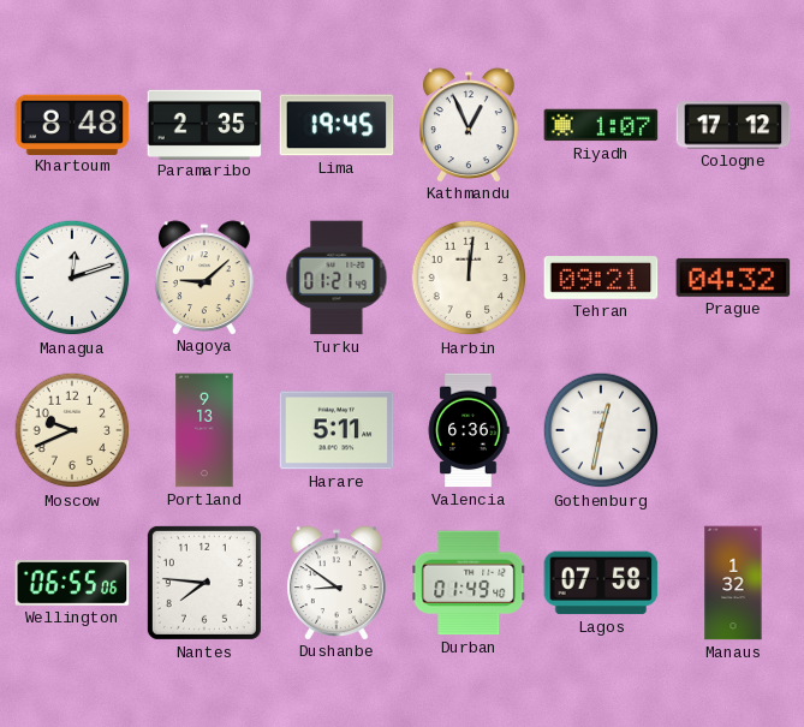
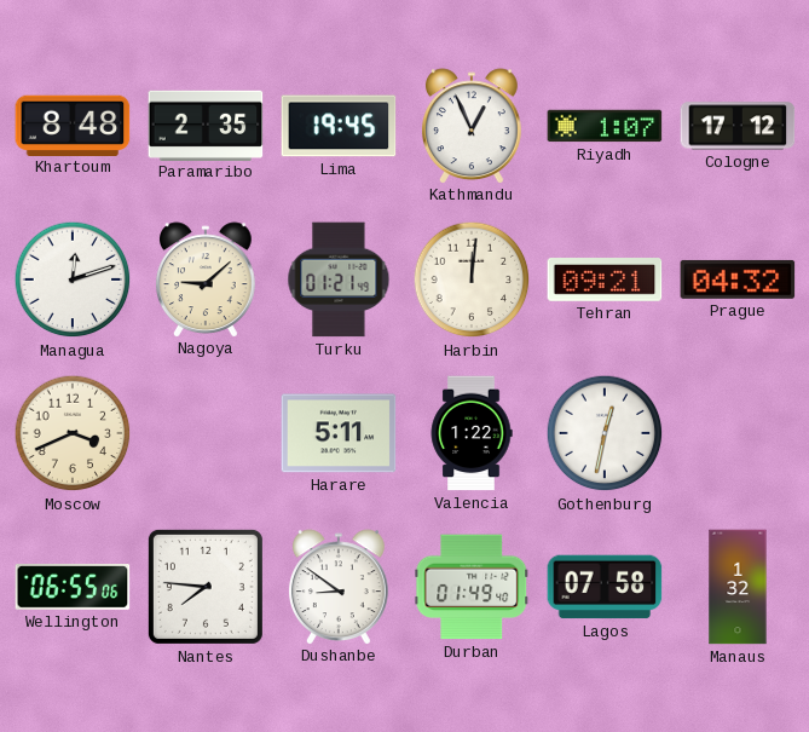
Moscow: 9:41 -> 3:41 (73, 433)
Portland: 9:13 -> none (204, 430)
Valencia: 6:36 -> 1:22 (472, 433)
